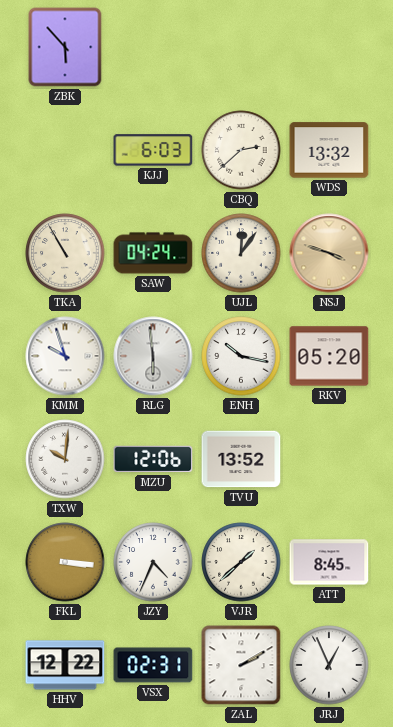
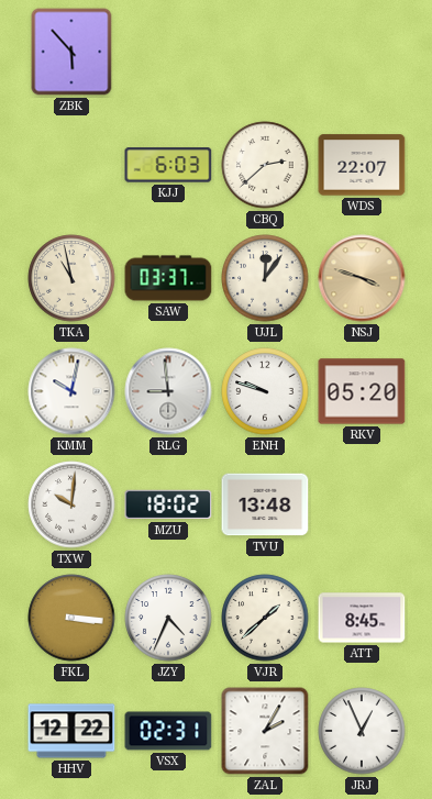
WDS: 13:32 -> 22:07 (362, 165)
TKA: 10:55 -> 10:58 (71, 278)
SAW: 04:24 -> 03:37 (168, 278)
KMM: 9:57 -> 10:02 (71, 391)
RLG: 5:59 -> 8:59 (168, 391)
ENH: 10:17 -> 9:48 (265, 391)
MZU: 12:06 -> 18:02 (168, 504)
TVU: 13:52 -> 13:48 (265, 504)
ZAL: 2:10 -> 2:05 (265, 731)
